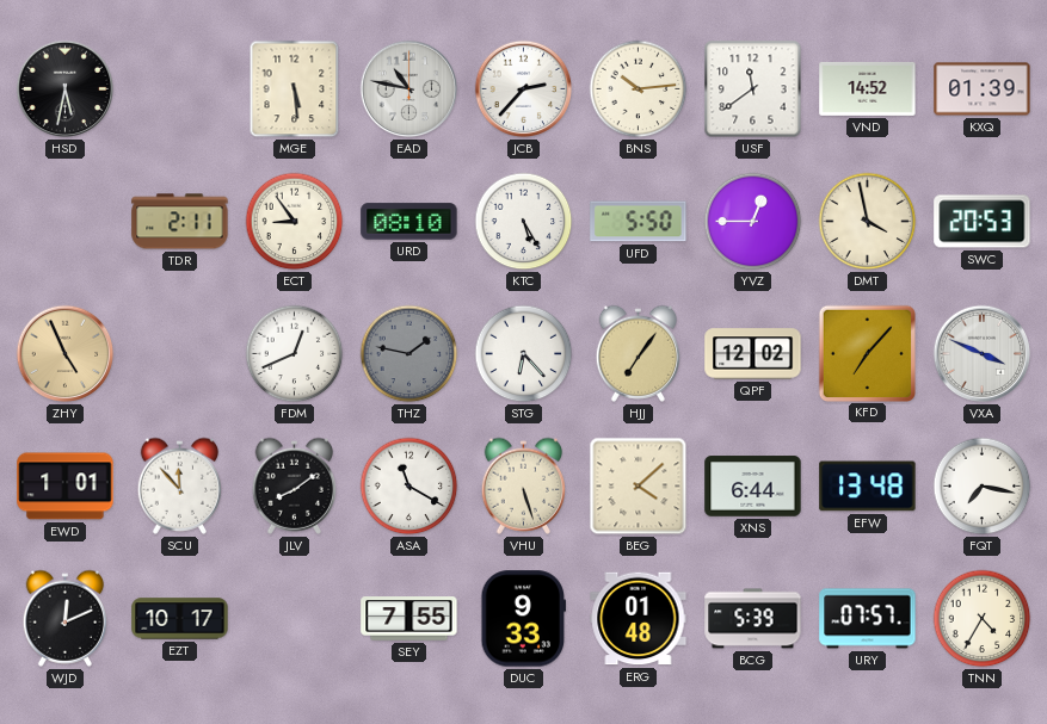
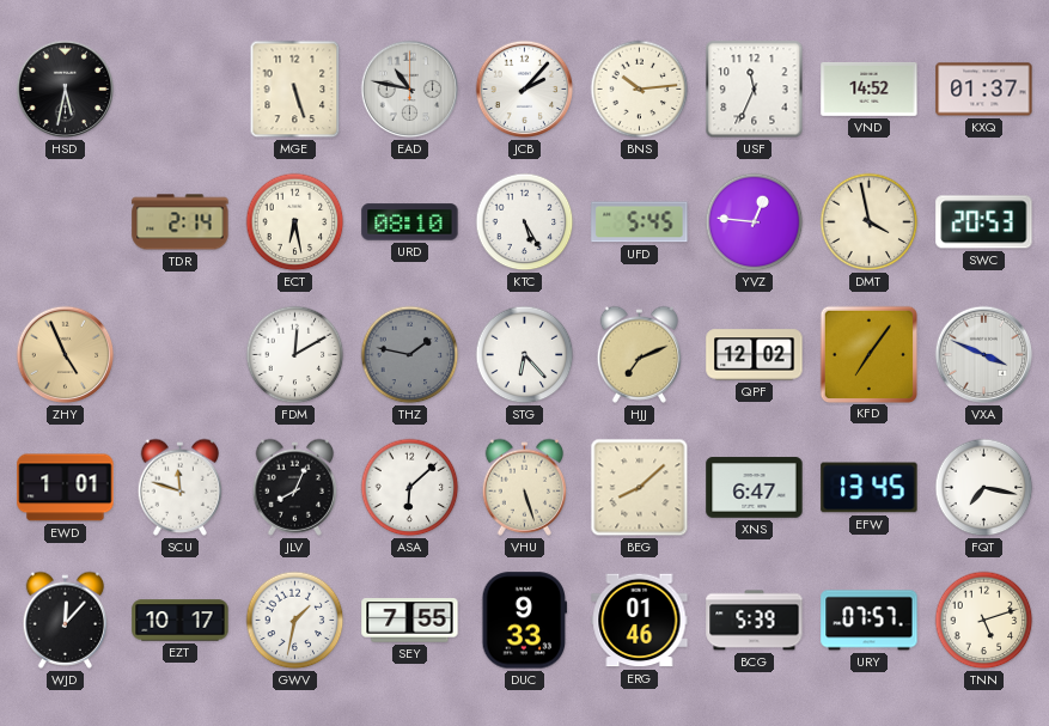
MGE: 5:29 -> 5:27 (295, 90)
JCB: 2:37 -> 2:07 (525, 90)
USF: 11:39 -> 11:34 (755, 90)
KXQ: 01:39 -> 01:37 (984, 90)
TDR: 2:11 -> 2:14 (181, 222)
ECT: 8:54 -> 6:28 (295, 222)
UFD: 5:50 -> 5:45 (640, 222)
YVZ: 12:45 -> 12:46 (755, 222)
FDM: 12:41 -> 12:10 (295, 355)
HJJ: 7:06 -> 7:11 (640, 354)
KFD: 7:07 -> 7:06 (868, 354)
SCU: 11:53 -> 11:48 (181, 487)
JLV: 8:09 -> 8:04 (295, 487)
ASA: 11:20 -> 6:08 (410, 488)
BEG: 4:08 -> 8:08 (640, 488)
XNS: 6:44 -> 6:47 (755, 488)
EFW: 13:48 -> 13:45 (870, 488)
WJD: 12:11 -> 12:07 (66, 620)
GWV: none -> 1:32 (295, 621)
ERG: 01:48 -> 01:46 (640, 621)
TNN: 4:35 -> 5:12 (984, 621)
